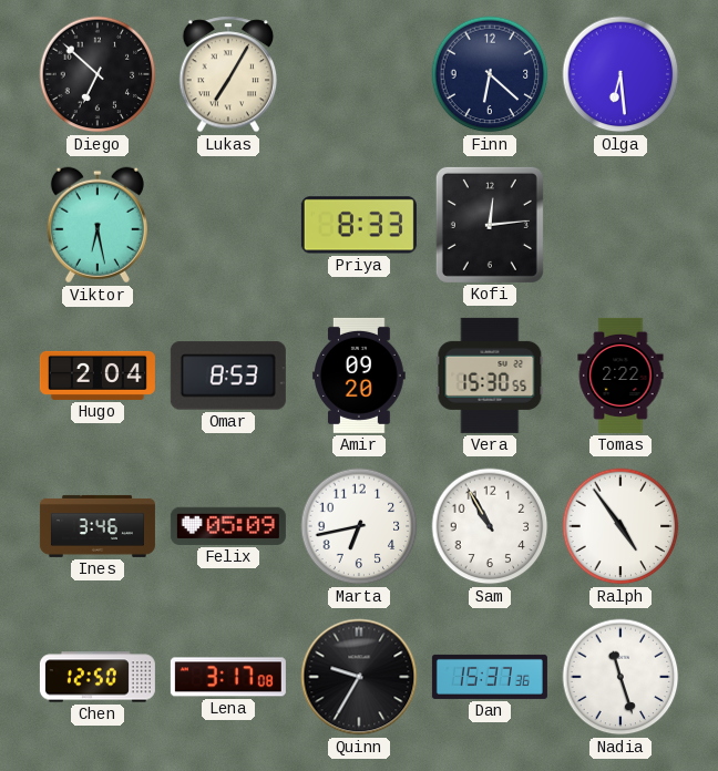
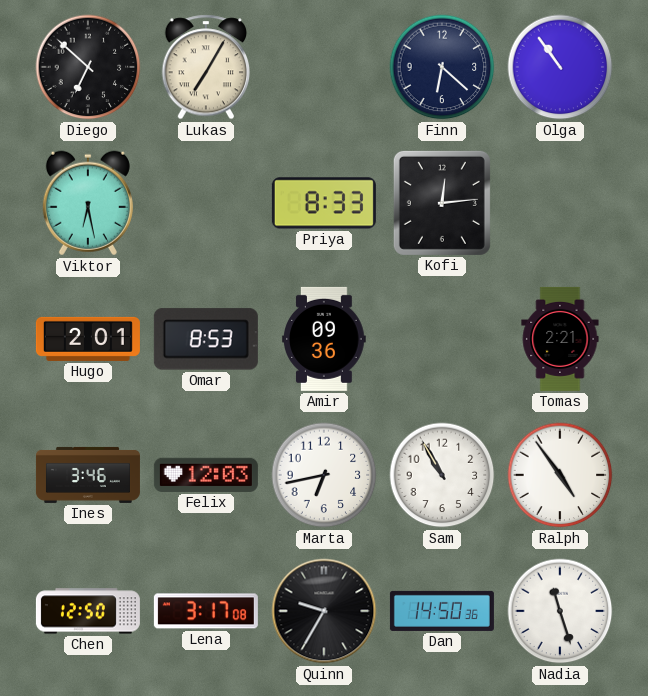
Olga: 6:29 -> 10:54 (560, 67)
Hugo: 2:04 -> 2:01 (88, 339)
Amir: 09:20 -> 09:36 (324, 339)
Vera: 15:30 -> none (490, 376)
Tomas: 2:22 -> 2:21 (560, 339)
Felix: 05:09 -> 12:03 (206, 475)
Dan: 15:37 -> 14:50 (442, 611)
